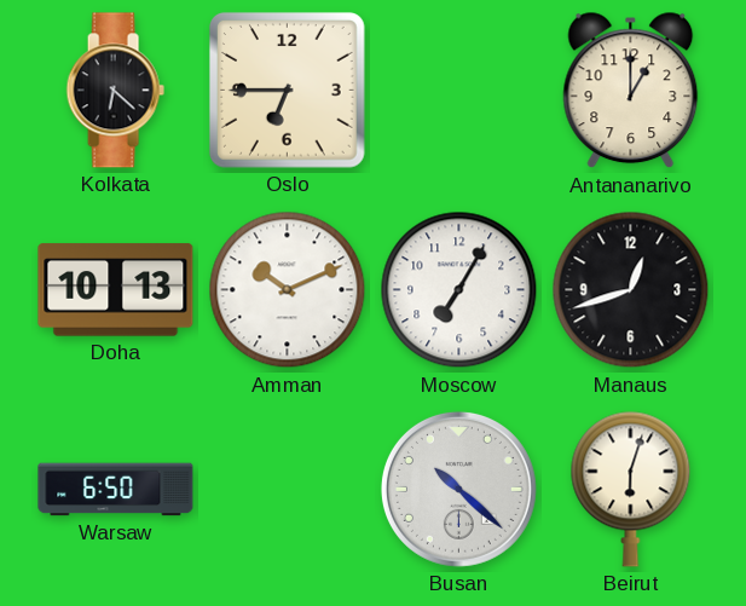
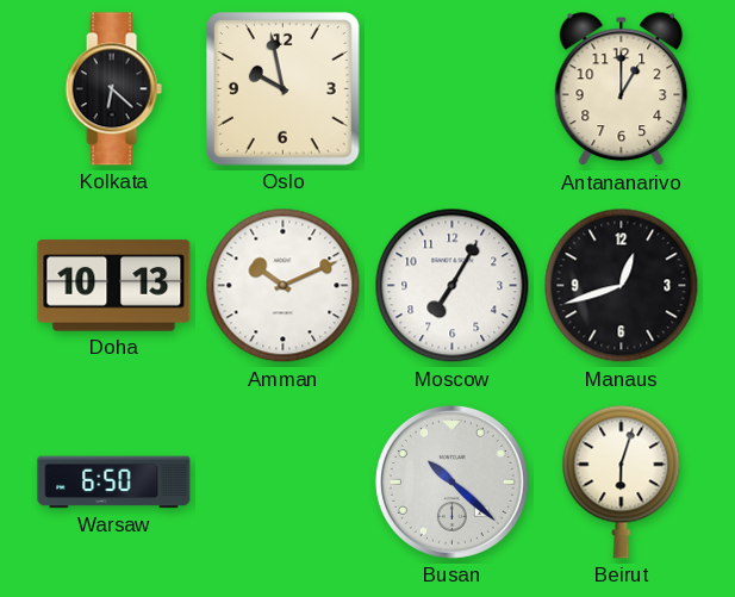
Oslo: 6:45 -> 9:58 (282, 88)
